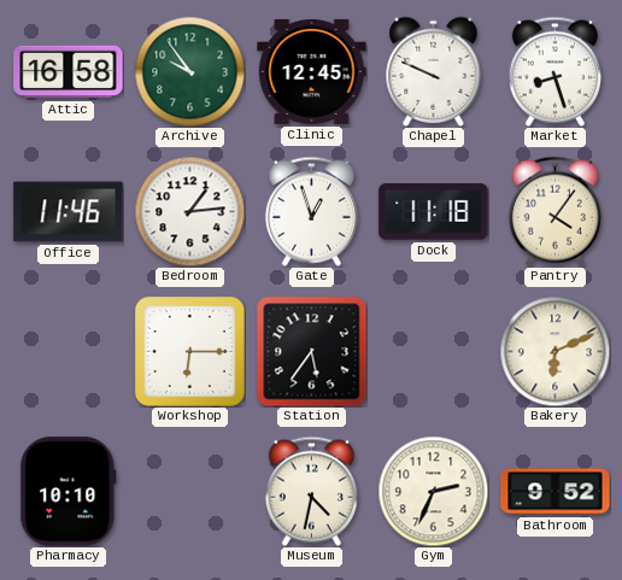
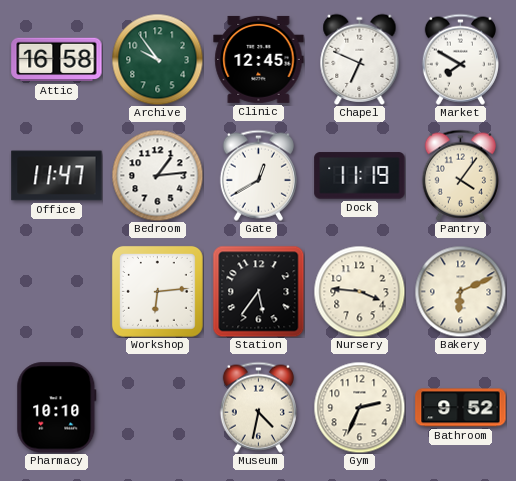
Chapel: 9:49 -> 6:49 (360, 59)
Market: 8:27 -> 7:50 (460, 59)
Office: 11:46 -> 11:47 (57, 176)
Gate: 12:57 -> 12:40 (258, 175)
Dock: 11:18 -> 11:19 (360, 176)
Workshop: 6:15 -> 6:14 (157, 291)
Nursery: none -> 3:46 (359, 291)
